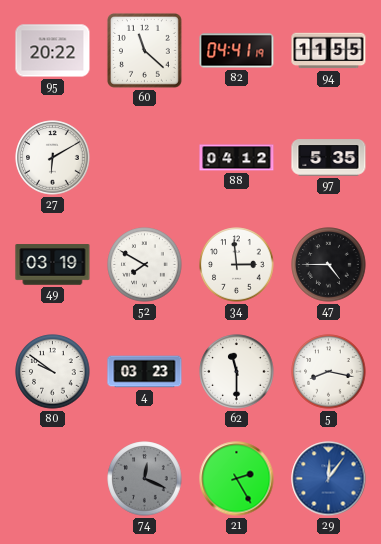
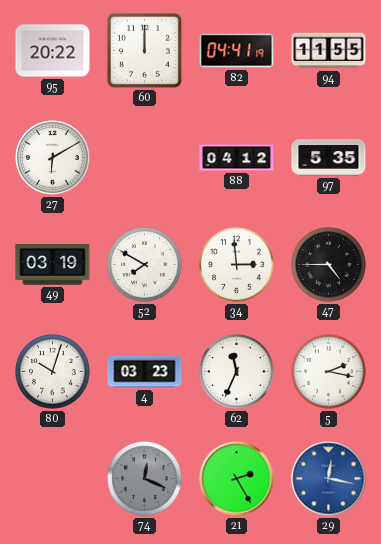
60: 11:22 -> 12:00 (144, 50)
80: 9:51 -> 10:03 (53, 372)
62: 11:30 -> 11:34 (237, 372)
5: 8:17 -> 2:17 (329, 372)
29: 12:06 -> 12:17 (329, 479)
